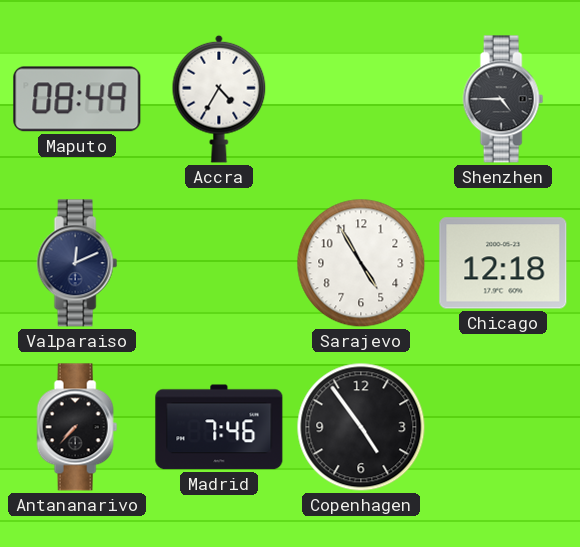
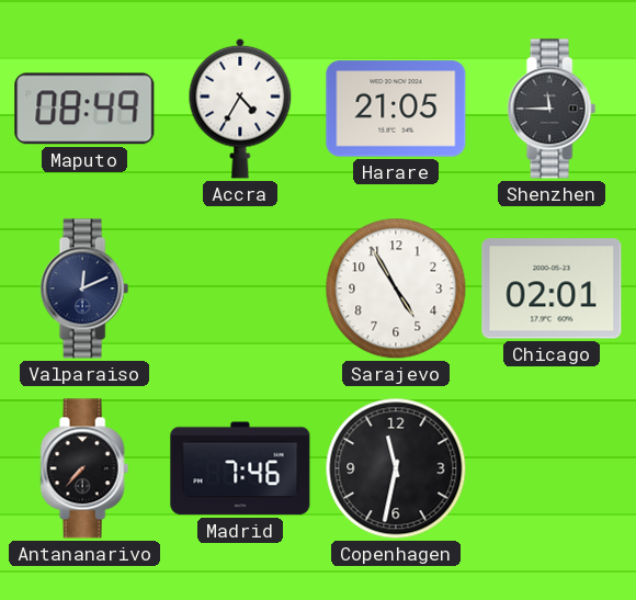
Harare: none -> 21:05 (396, 109)
Shenzhen: 4:45 -> 11:45 (552, 109)
Chicago: 12:18 -> 02:01 (552, 288)
Copenhagen: 4:54 -> 11:32 (396, 468)
